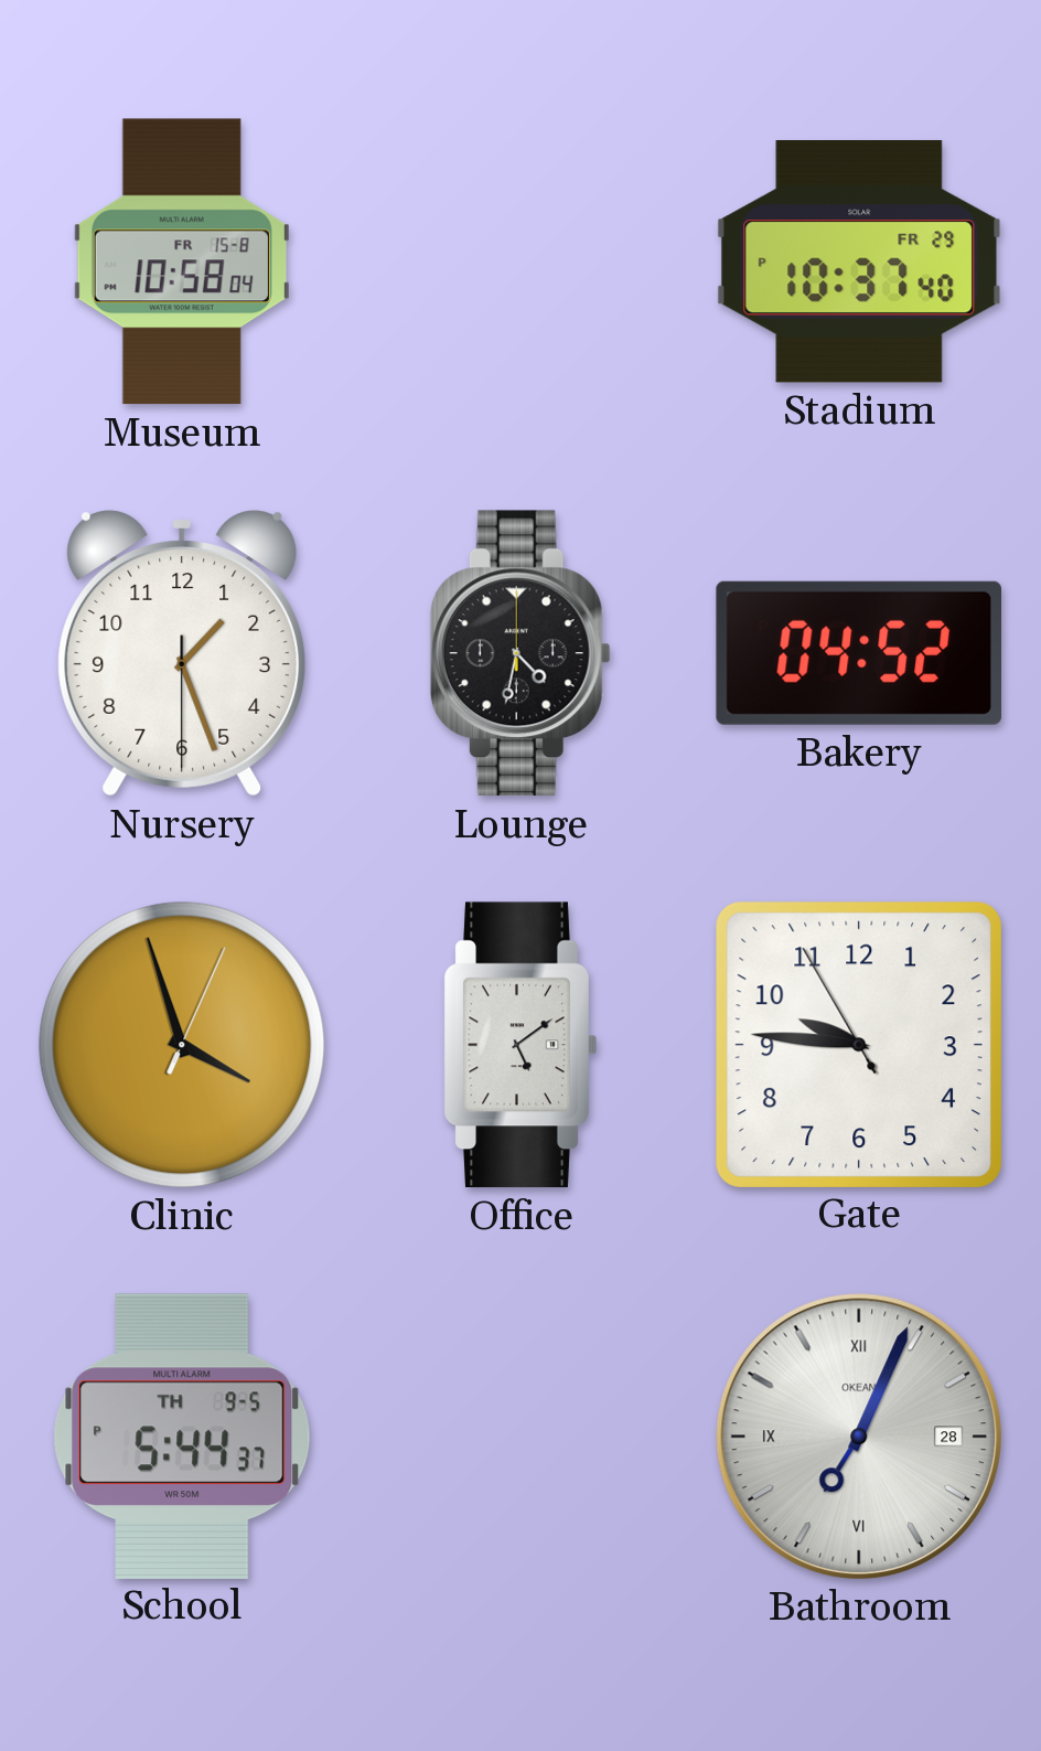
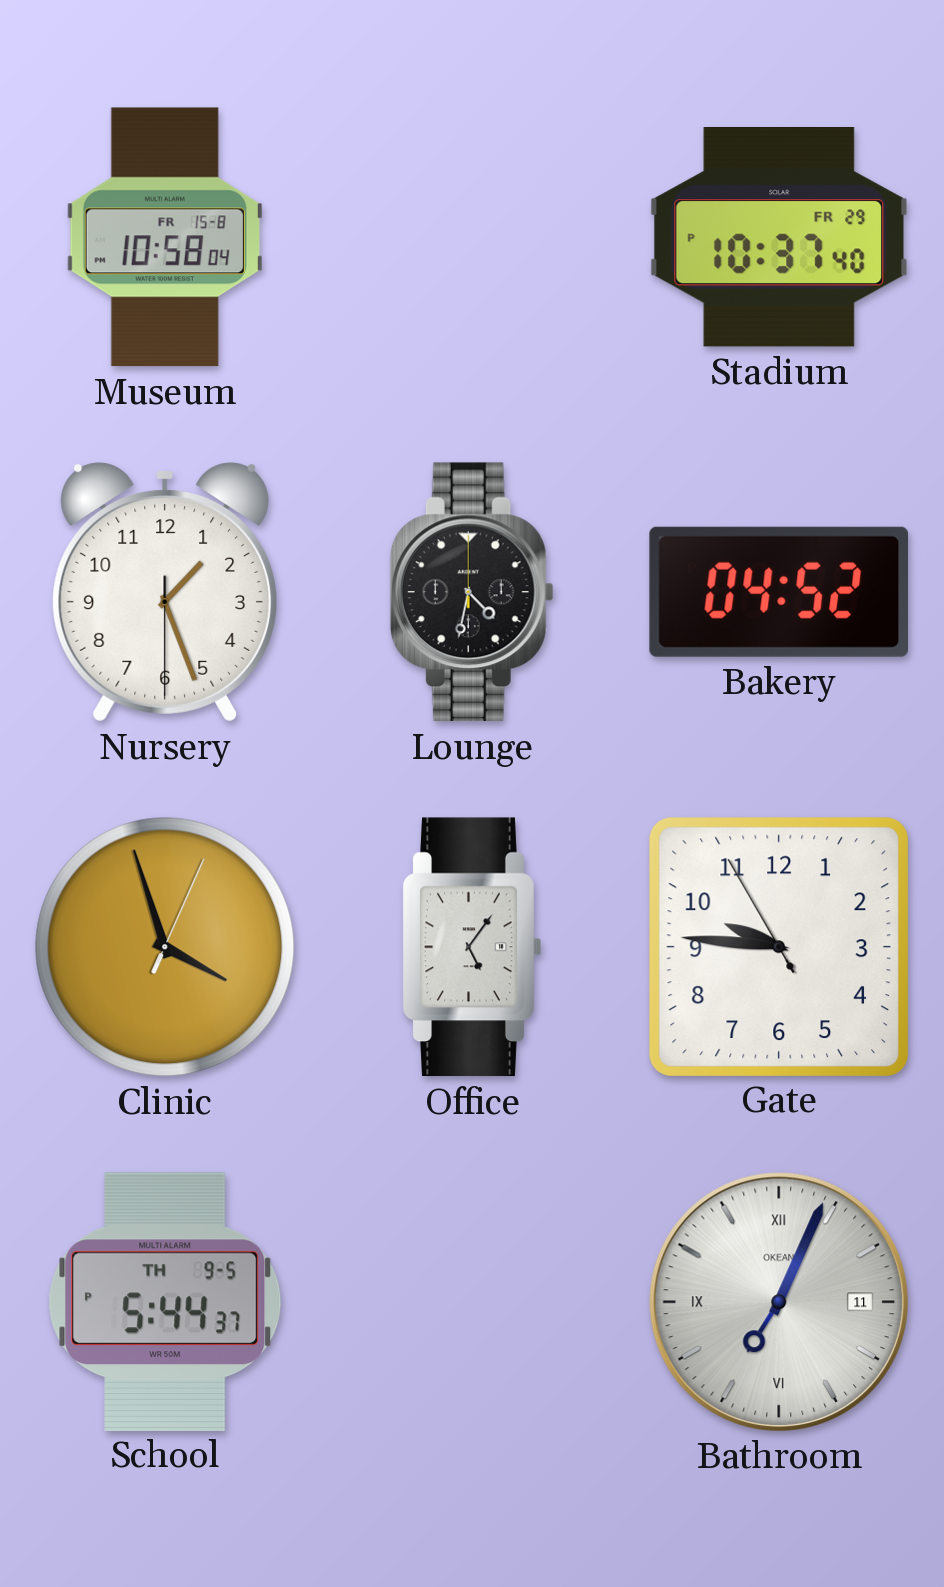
Office: 5:09 -> 5:06 (472, 947)
Bathroom date: 28 -> 11 (778, 1301)
